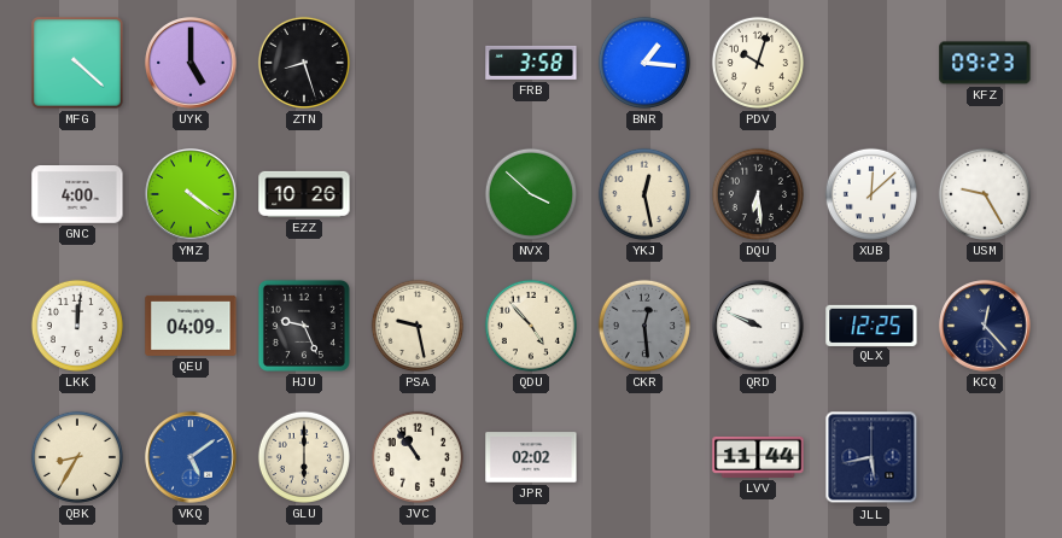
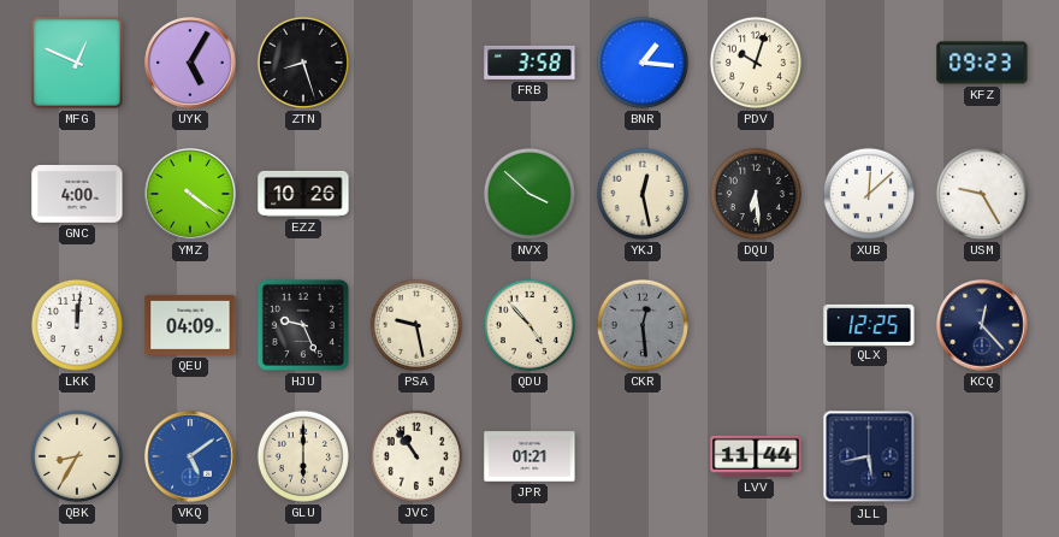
MFG: 4:22 -> 12:49 (77, 63)
UYK: 5:00 -> 5:05 (190, 63)
QRD: 9:49 -> none (758, 326)
JPR: 02:02 -> 01:21 (529, 456)
